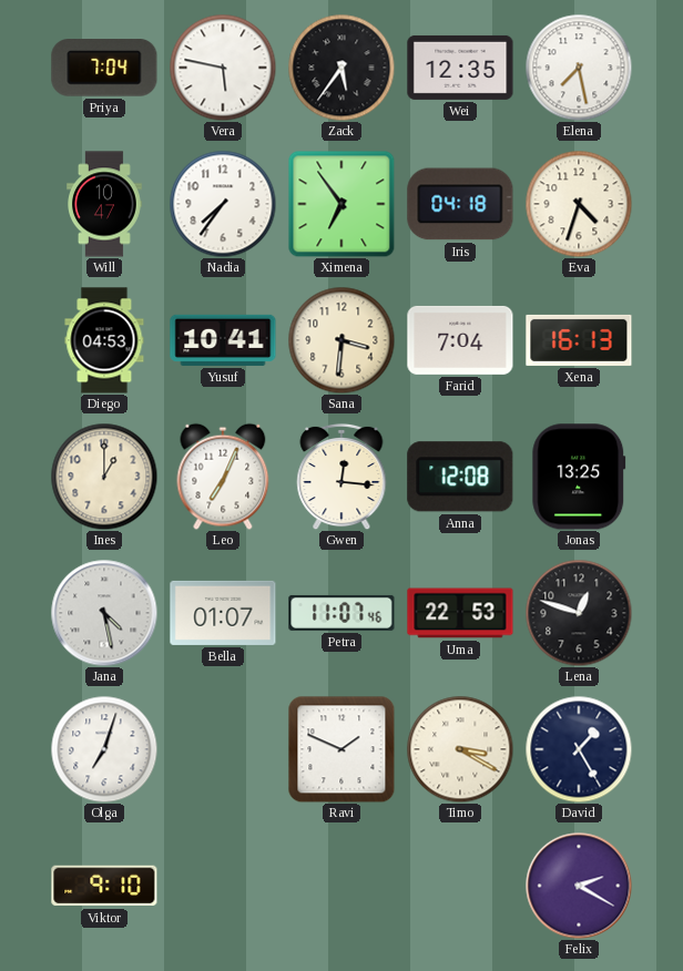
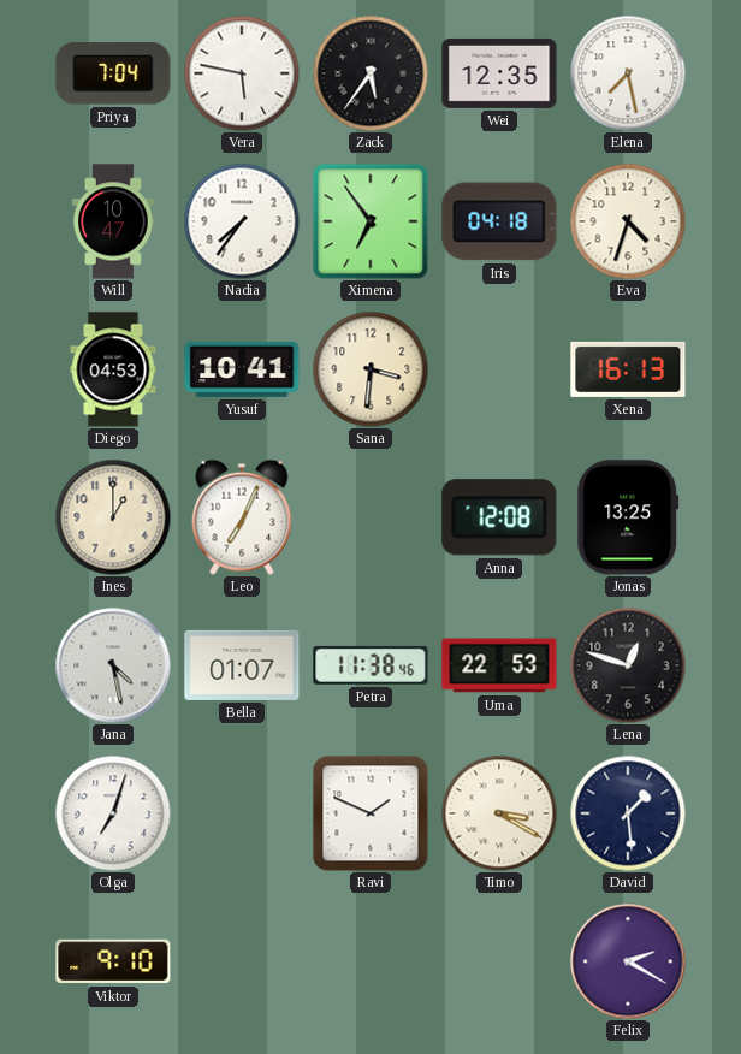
Farid: 7:04 -> none (460, 340)
Gwen: 12:16 -> none (341, 477)
Petra: 11:07 -> 11:38 (370, 665)
David: 1:25 -> 1:29 (628, 813)
